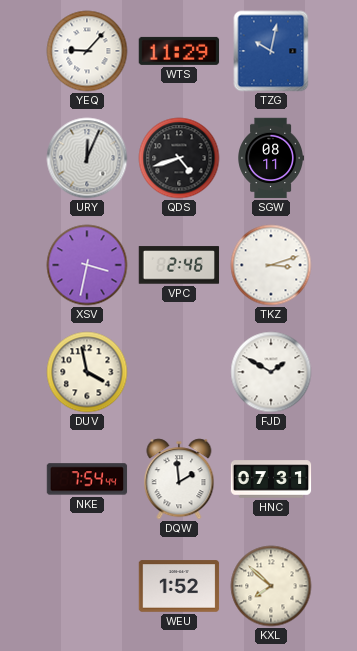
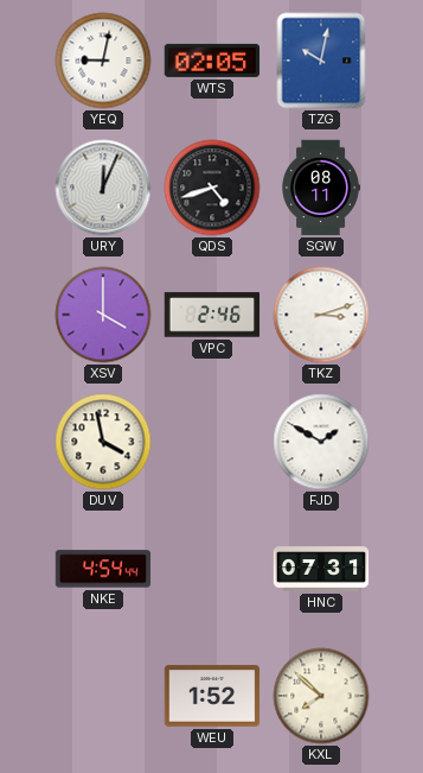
YEQ: 9:07 -> 9:02 (103, 61)
WTS: 11:29 -> 02:05 (212, 61)
XSV: 3:32 -> 4:00 (103, 315)
NKE: 7:54 -> 4:54 (103, 569)
DQW: 1:59 -> none (179, 479)
